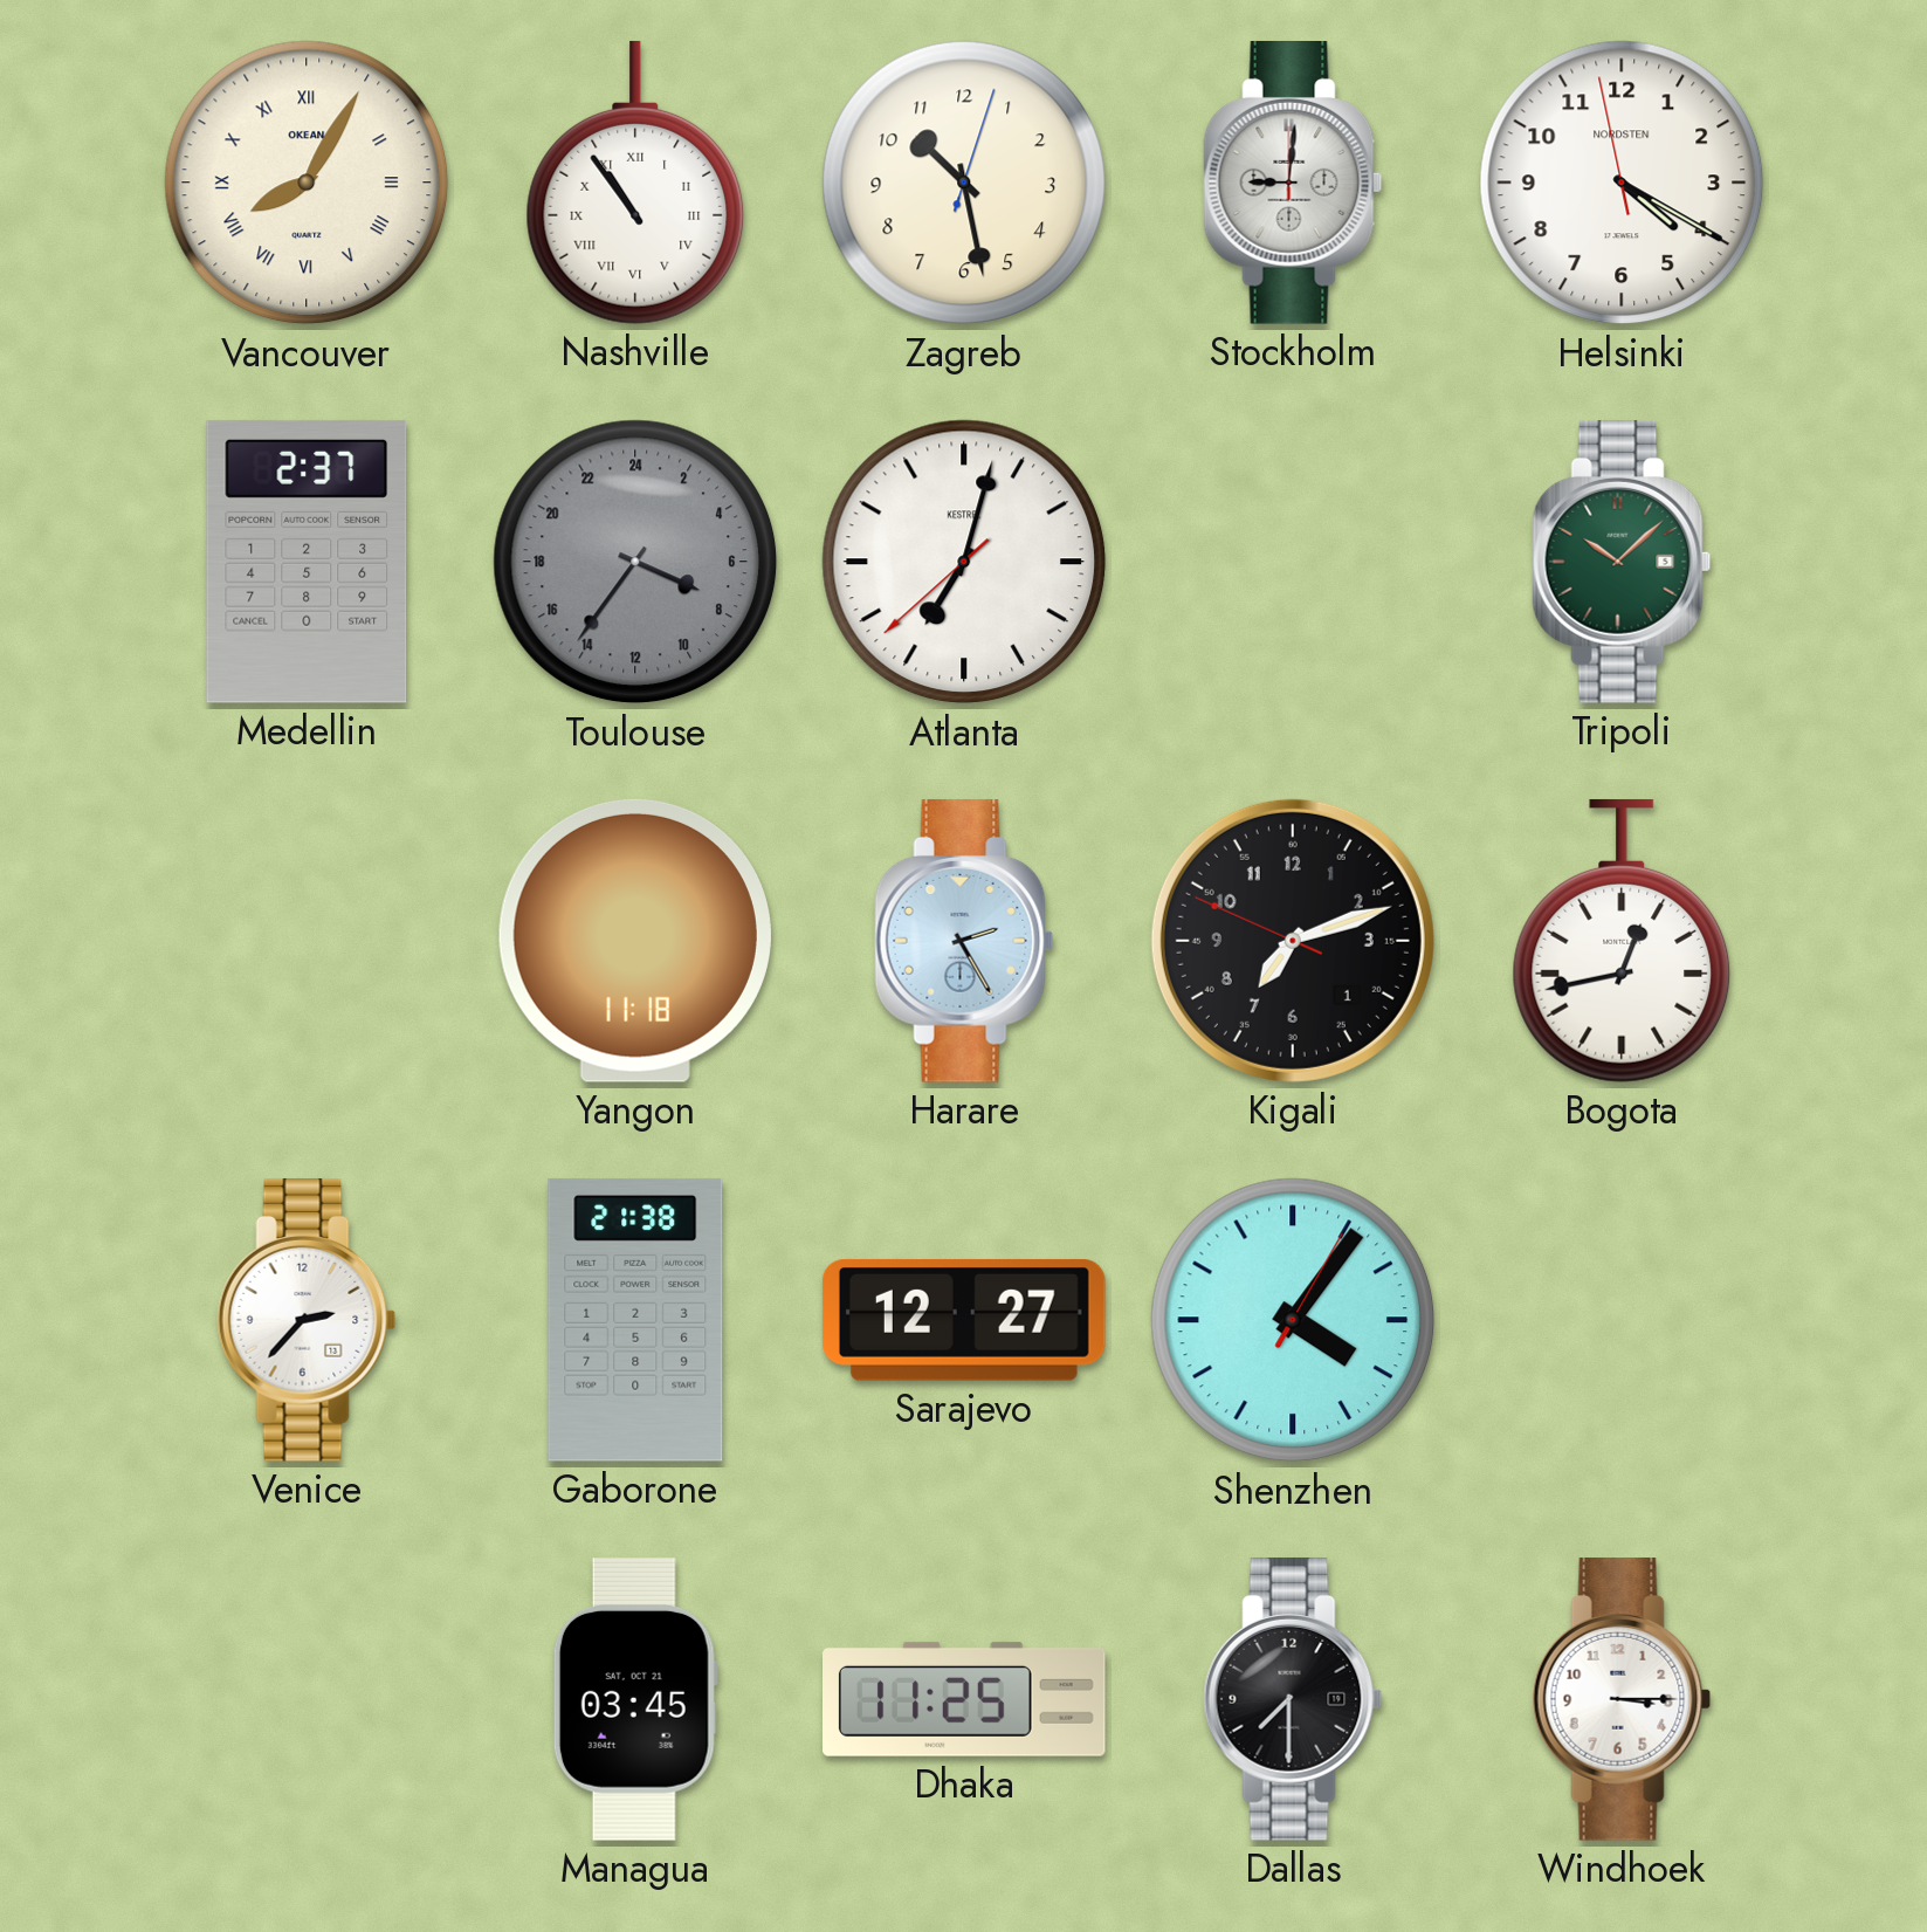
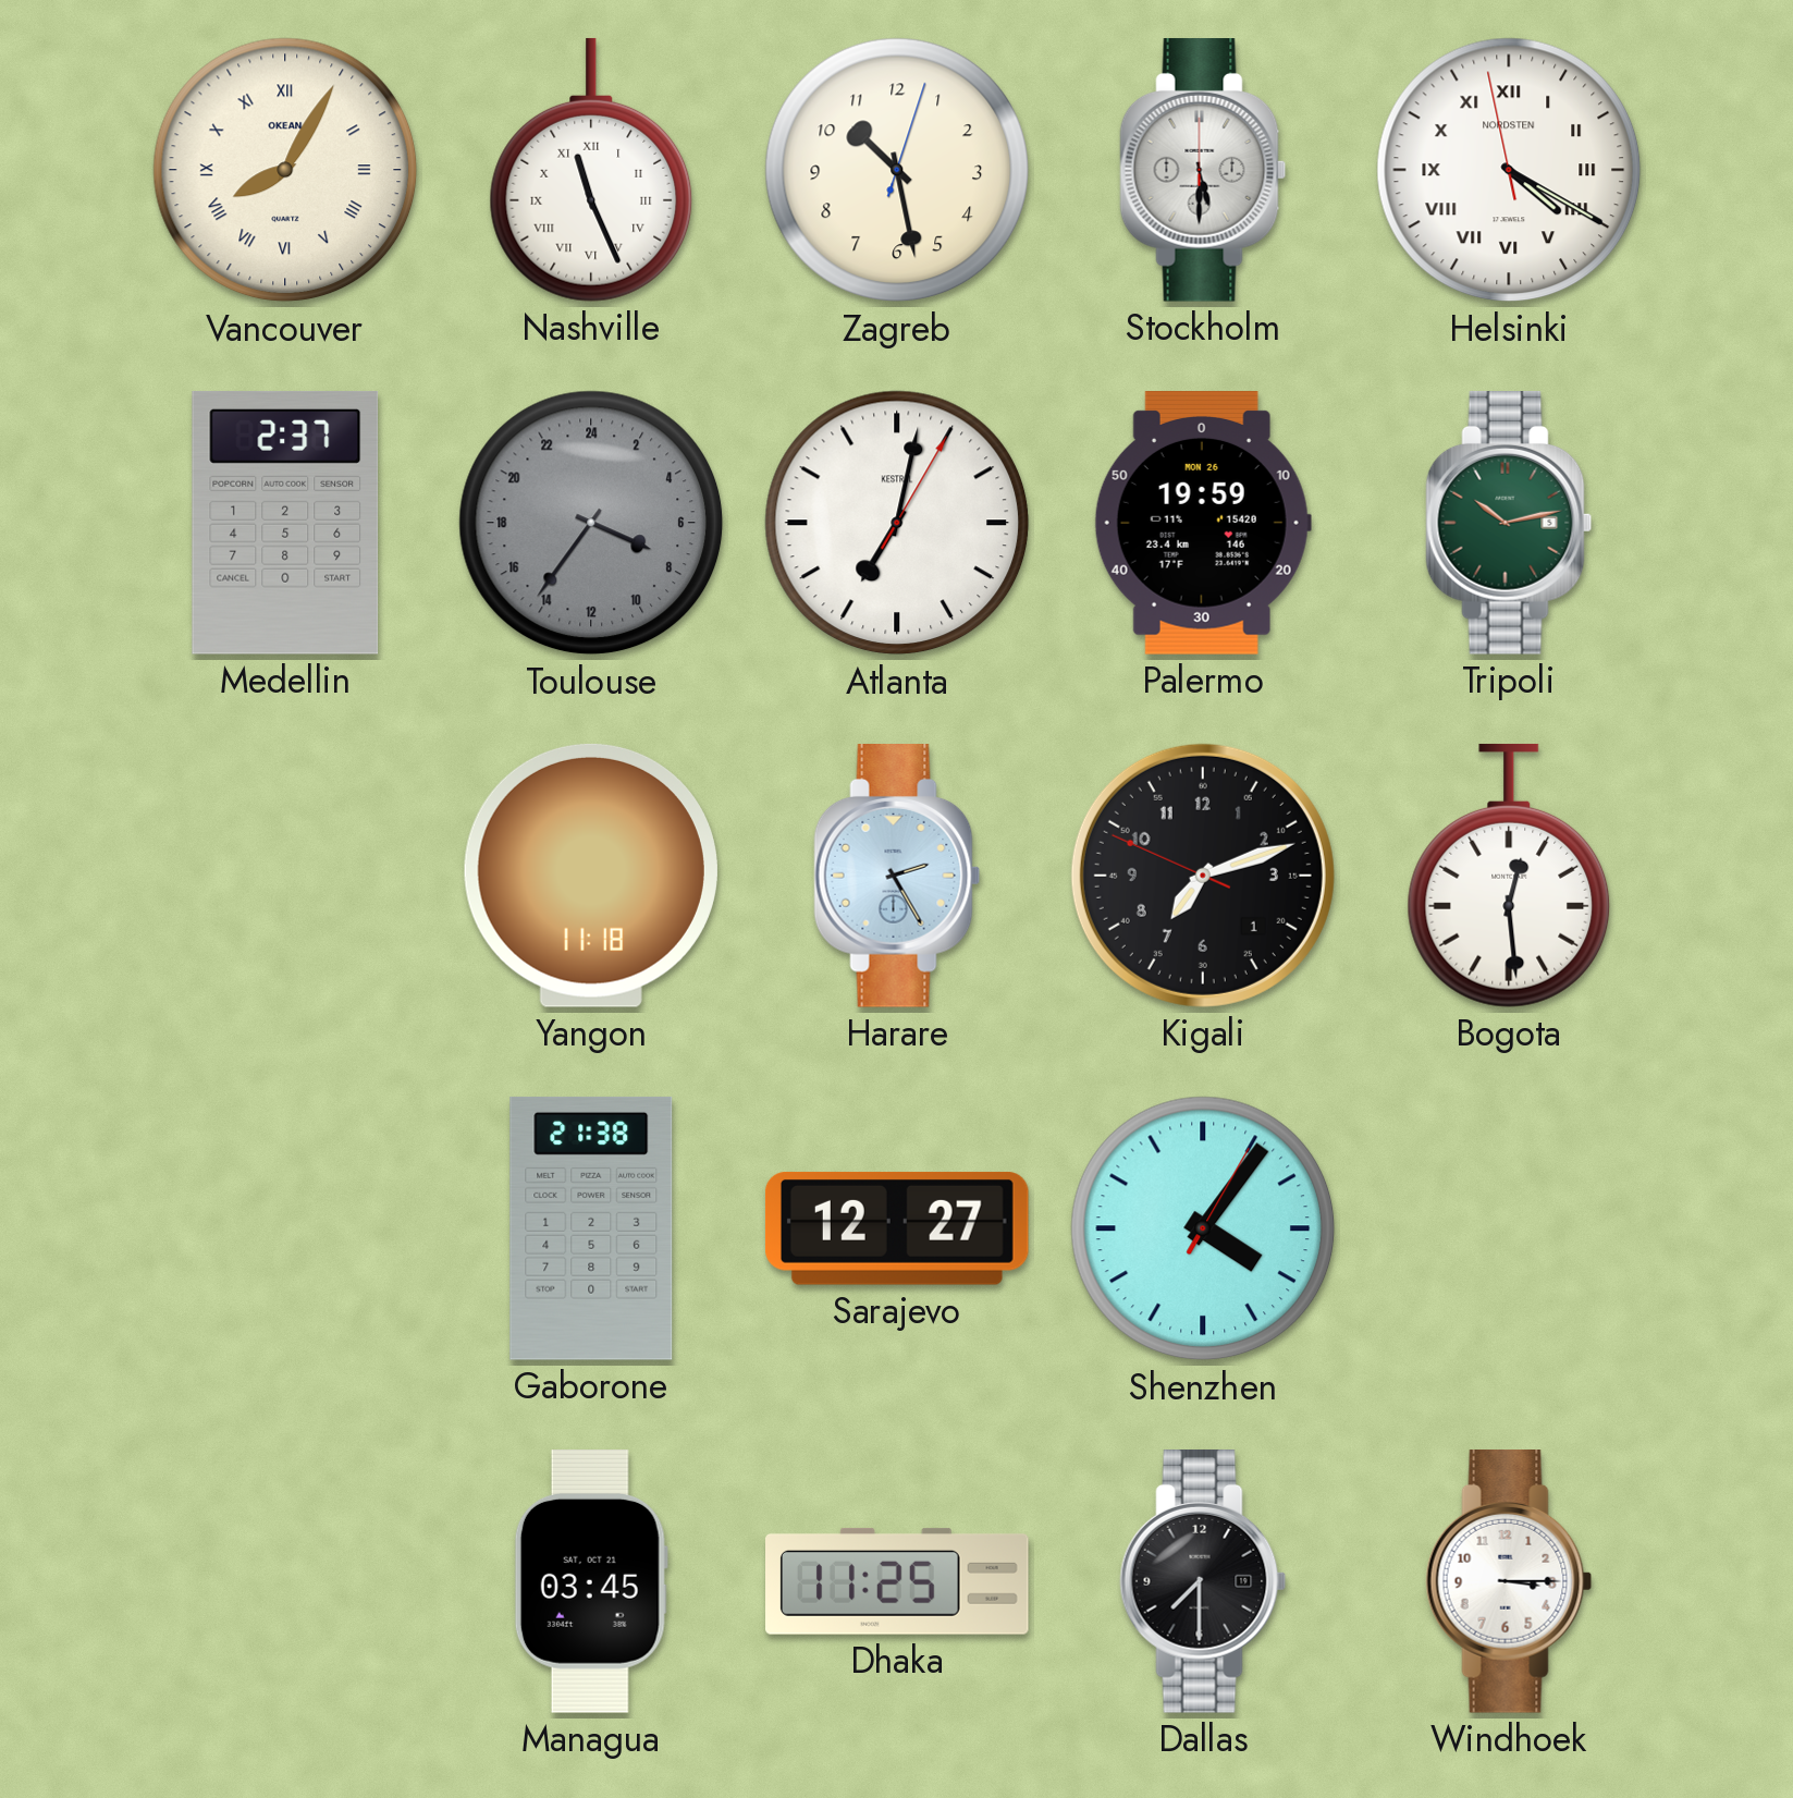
Nashville: 10:54 -> 11:26 (591, 170)
Stockholm: 9:01 -> 5:30 (1203, 171)
Helsinki numerals: Arabic -> Roman (1509, 170)
Atlanta: 7:02:38 -> 7:02:05 (897, 523)
Palermo: none -> 19:59 (1203, 524)
Tripoli: 10:08 -> 10:13 (1509, 524)
Bogota: 12:43 -> 12:29 (1509, 876)
Venice: 2:37 -> none (307, 1321)
